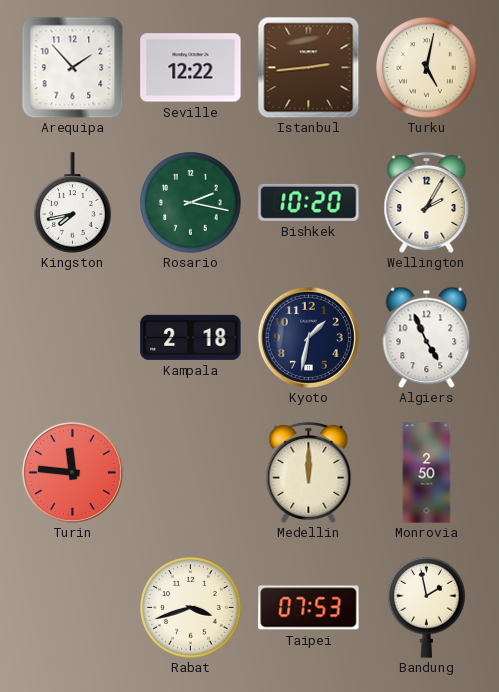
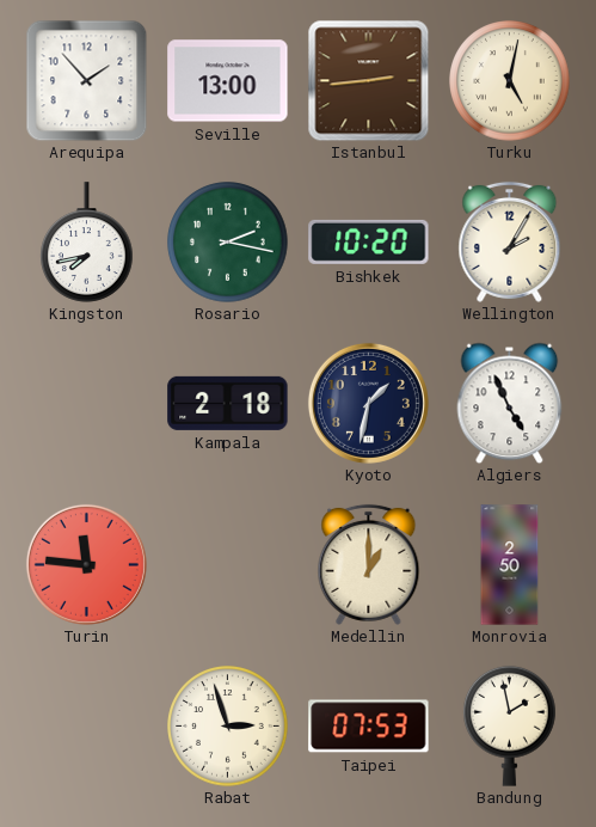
Seville: 12:22 -> 13:00 (228, 81)
Medellin: 12:00 -> 1:00 (369, 564)
Rabat: 3:42 -> 2:57 (228, 727)
